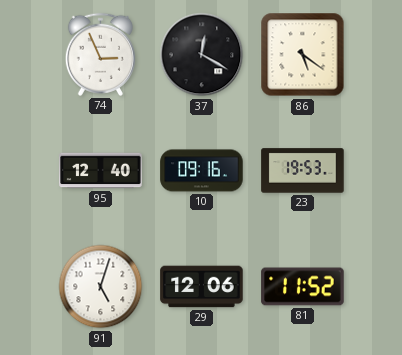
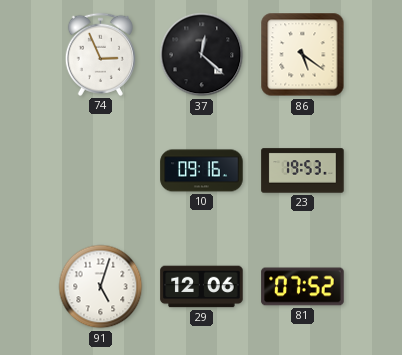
37: 12:20 -> 12:22 (202, 55)
95: 12:40 -> none (101, 171)
81: 11:52 -> 07:52 (303, 287)
